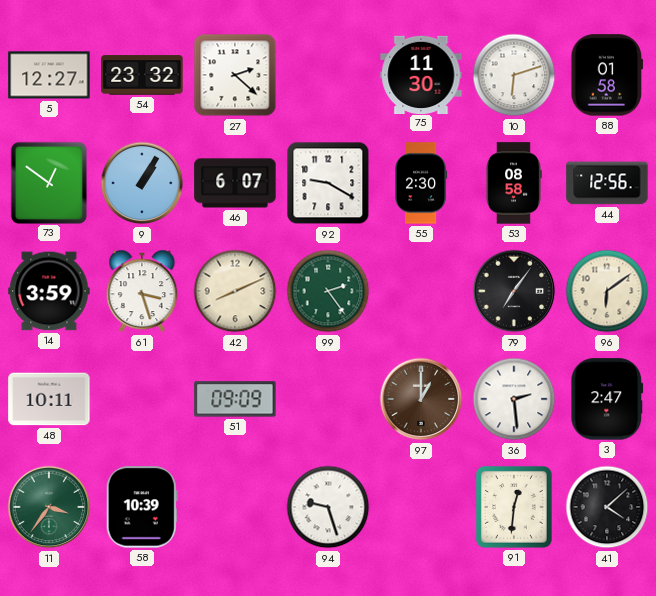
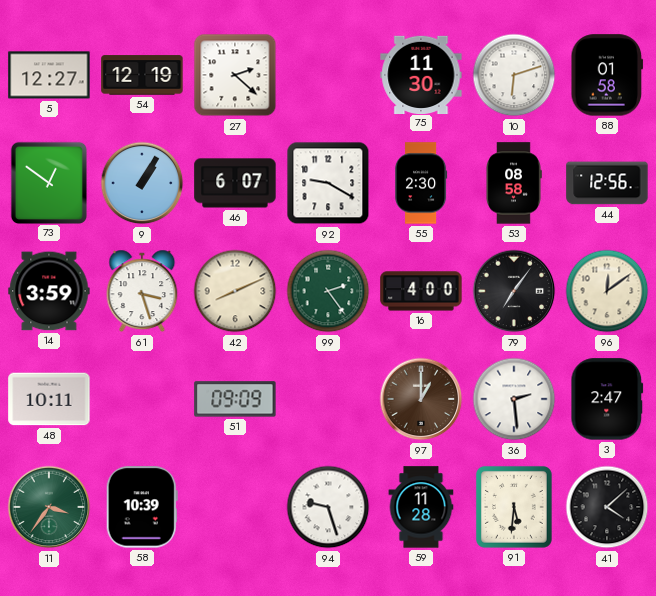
54: 23:32 -> 12:19 (142, 75)
16: none -> 4:00 (421, 291)
96: 6:09 -> 12:09 (607, 291)
59: none -> 11:28 (421, 507)
91: 12:31 -> 5:31 (514, 507)
